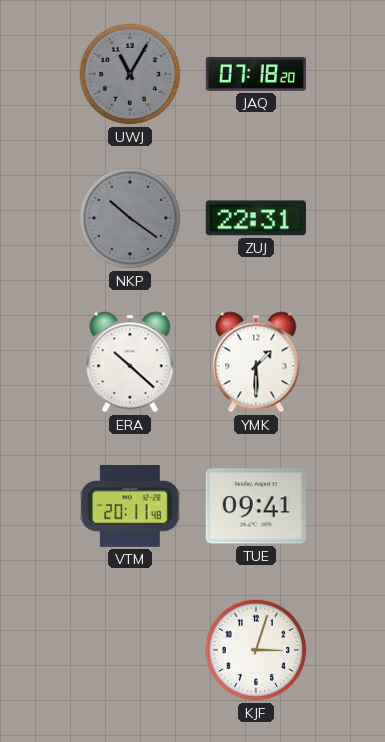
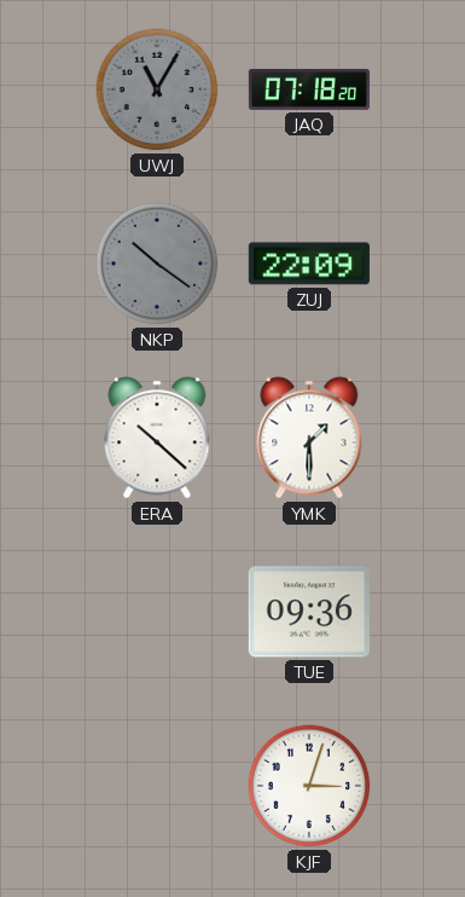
ZUJ: 22:31 -> 22:09 (309, 264)
VTM: 20:11 -> none (130, 506)
TUE: 09:41 -> 09:36 (309, 612)
